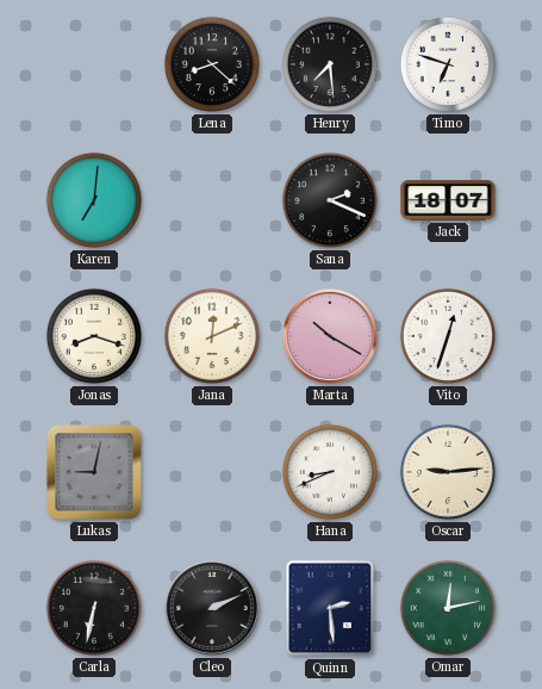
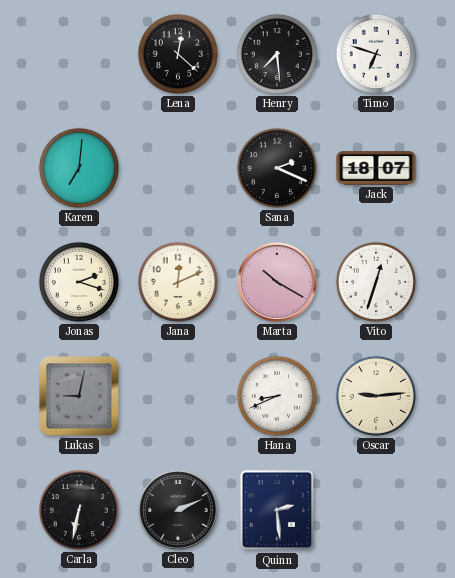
Lena: 8:22 -> 12:22 (178, 54)
Jonas: 8:18 -> 2:18 (79, 282)
Omar: 12:13 -> none (448, 608)
